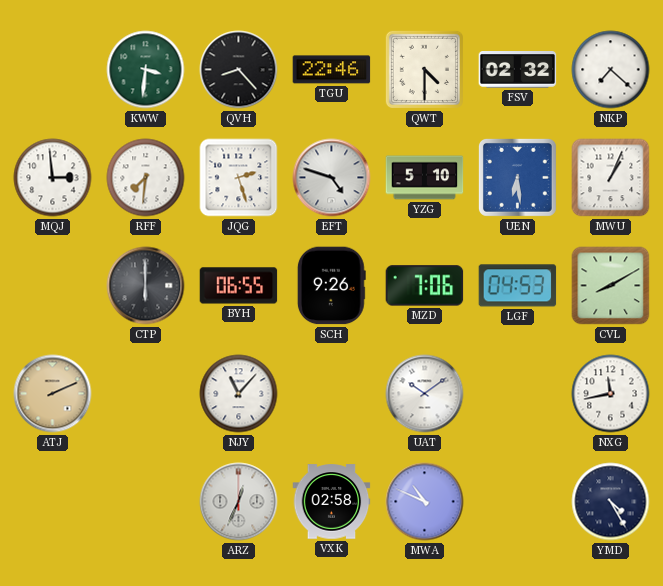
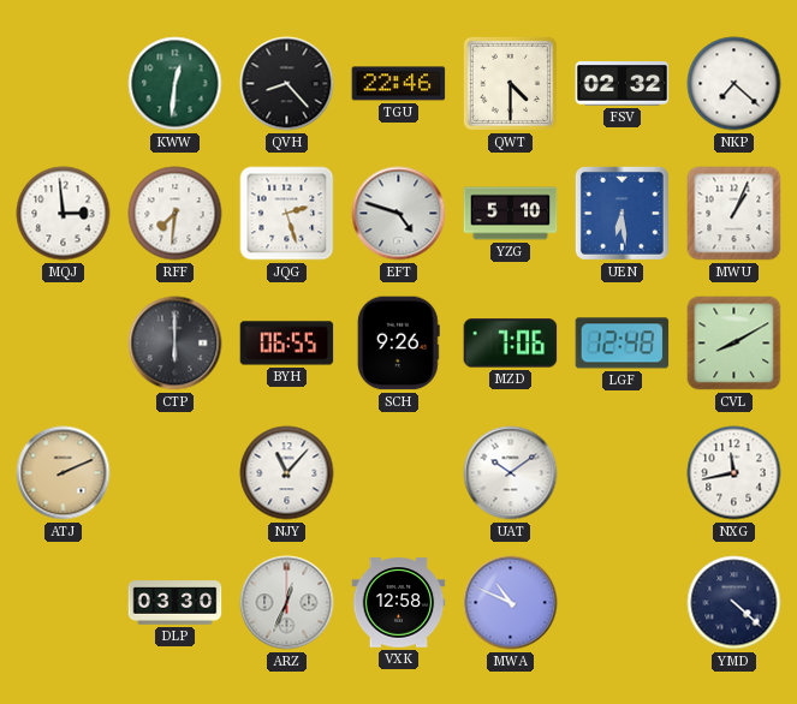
KWW: 3:31 -> 12:31 (176, 84)
LGF: 04:53 -> 12:48 (623, 344)
DLP: none -> 03:30 (176, 603)
VXK: 02:58 -> 12:58 (399, 603)
YMD: 4:25 -> 4:22 (734, 603)
